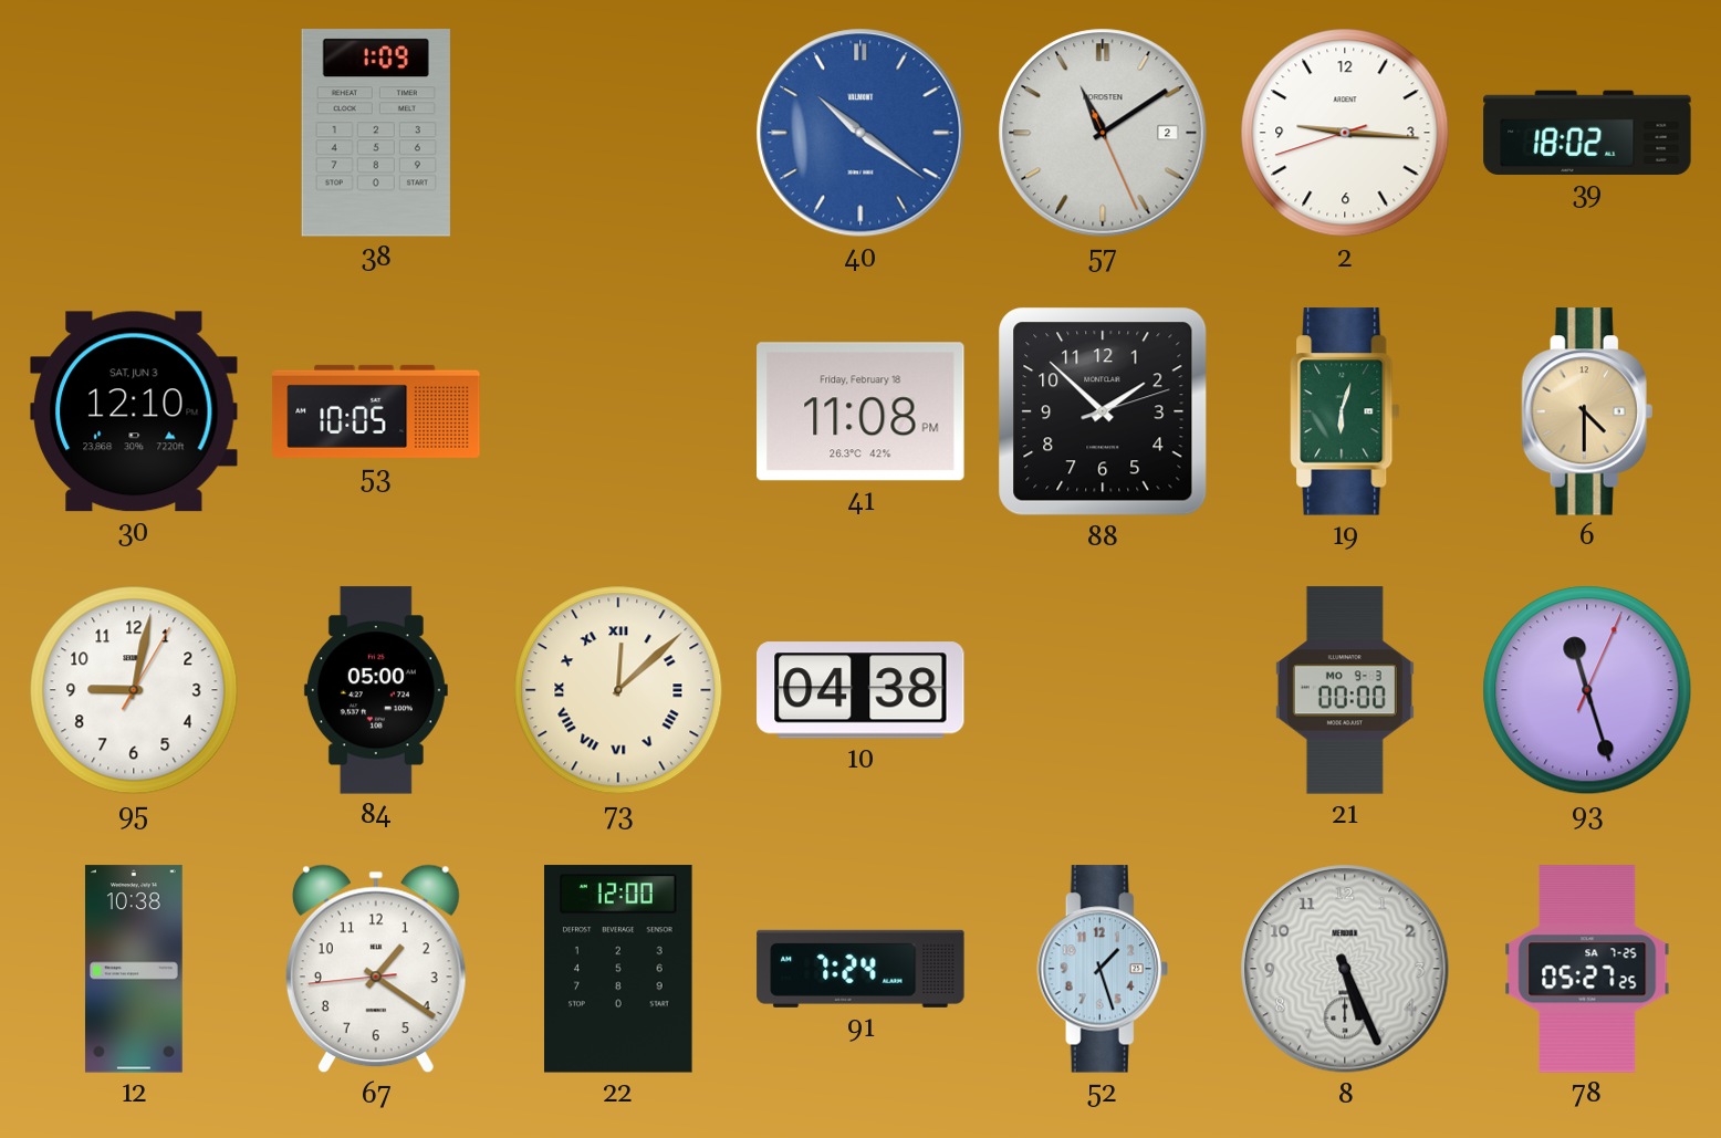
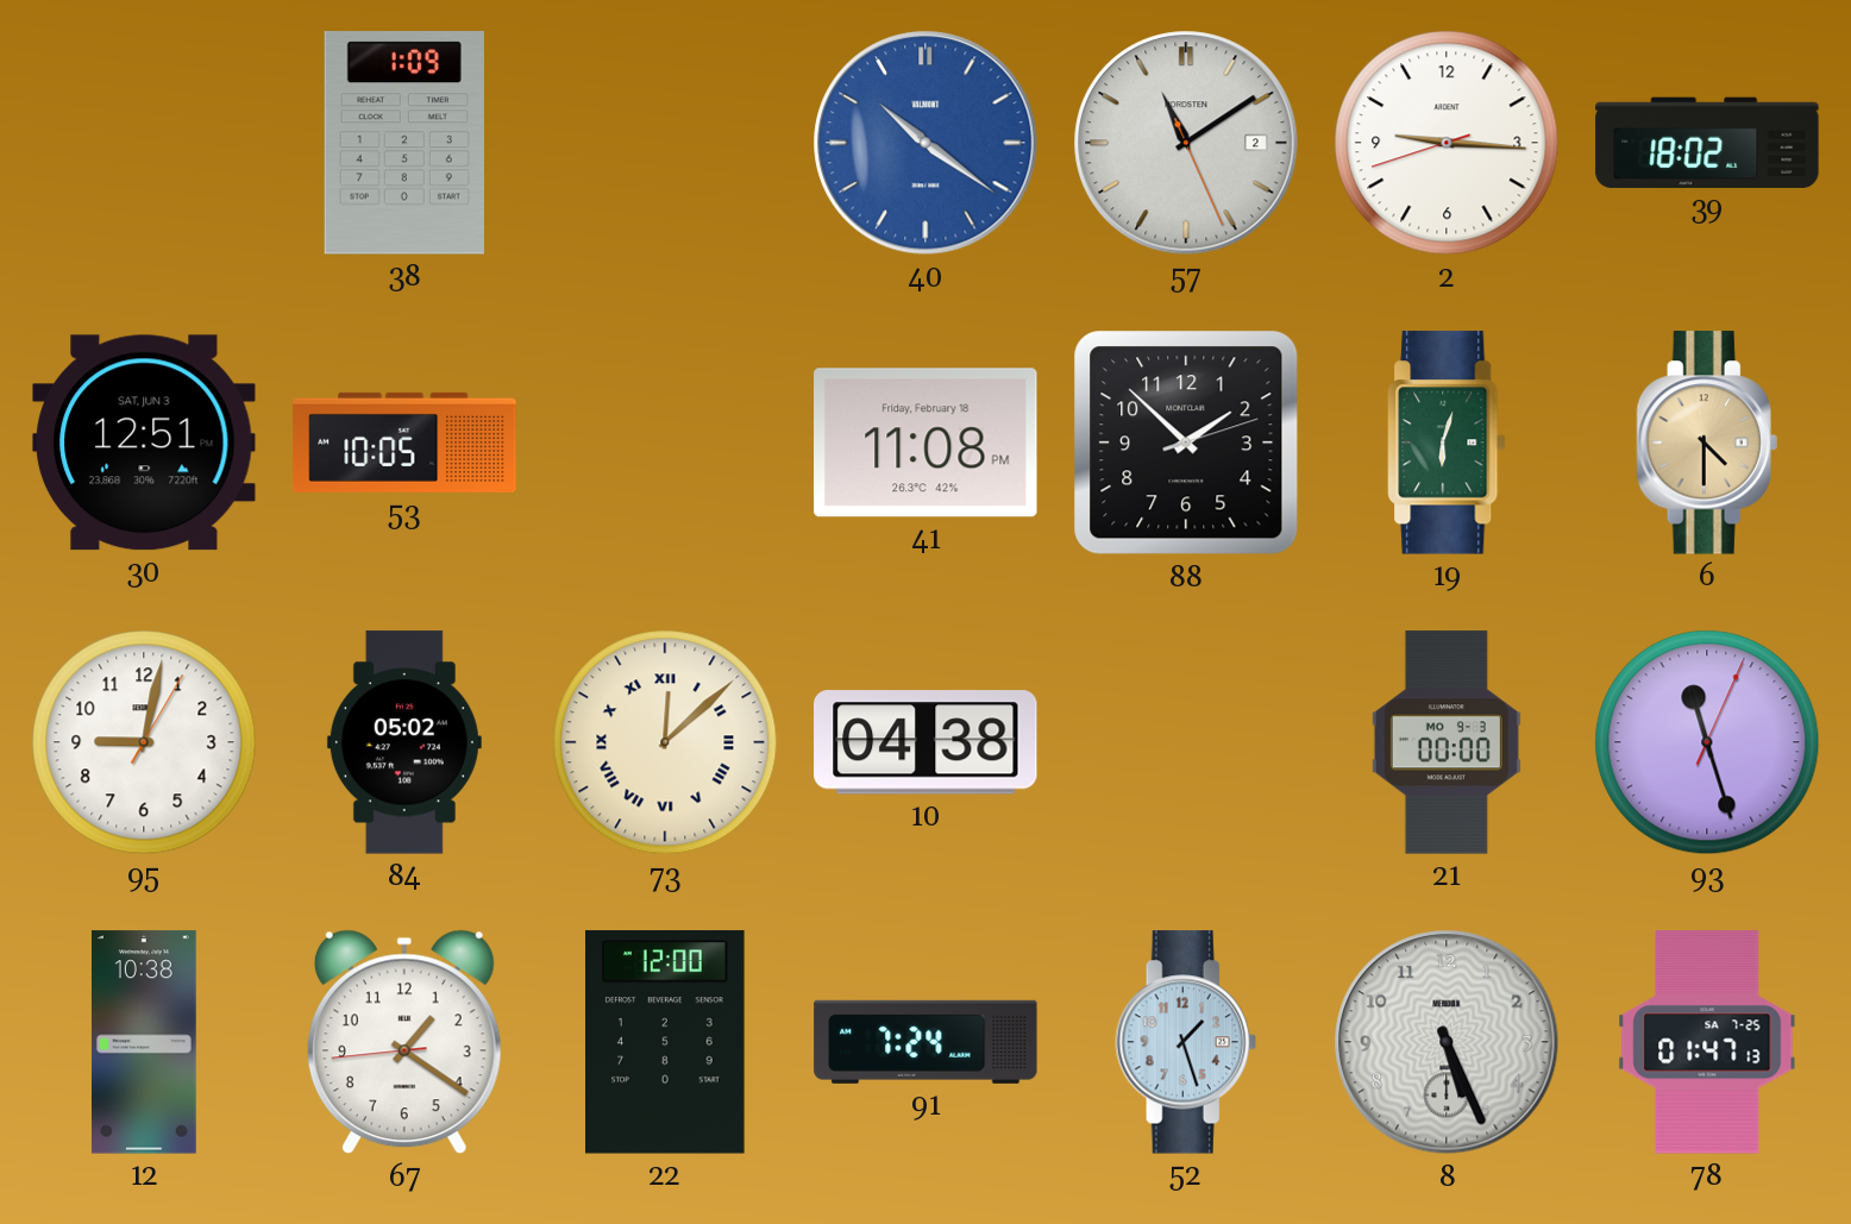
30: 12:10 -> 12:51 (144, 442)
84: 05:00 -> 05:02 (404, 742)
78: 05:27 -> 01:47 (1707, 1042)
